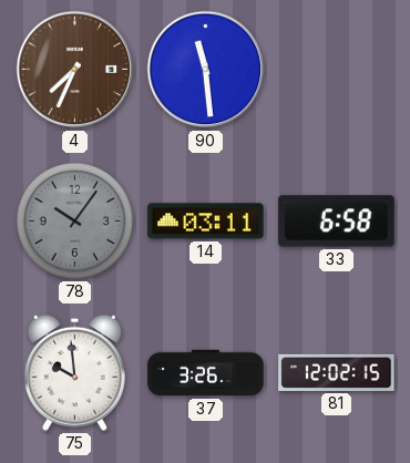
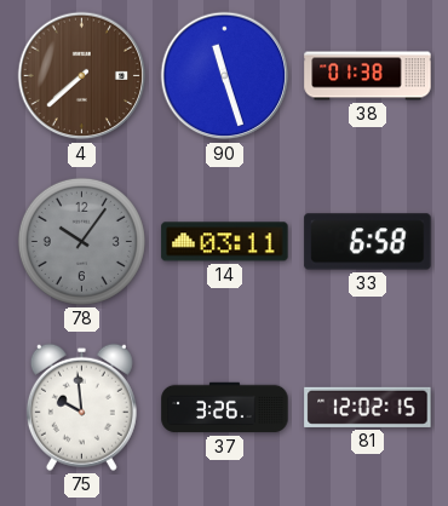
4: 7:34 -> 7:38 (82, 76)
90: 11:29 -> 11:27 (225, 76)
38: none -> 01:38 (368, 76)
